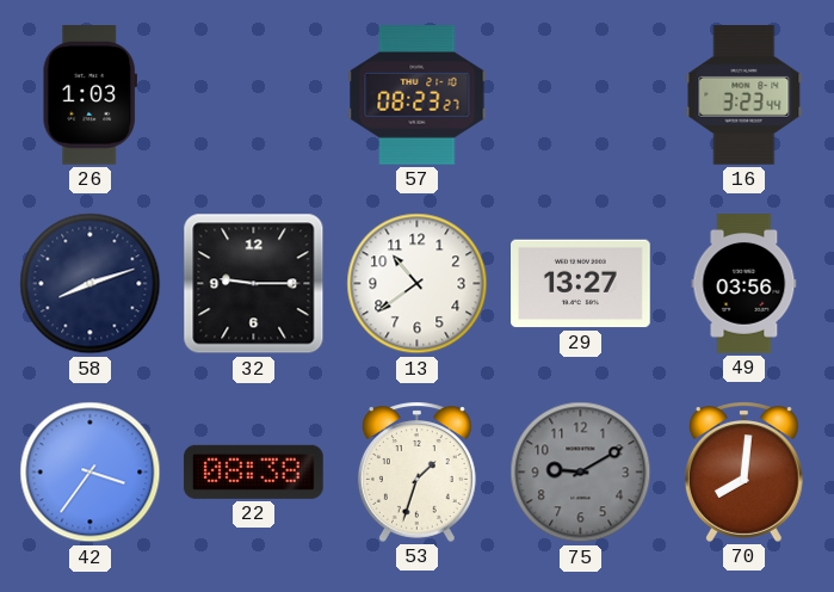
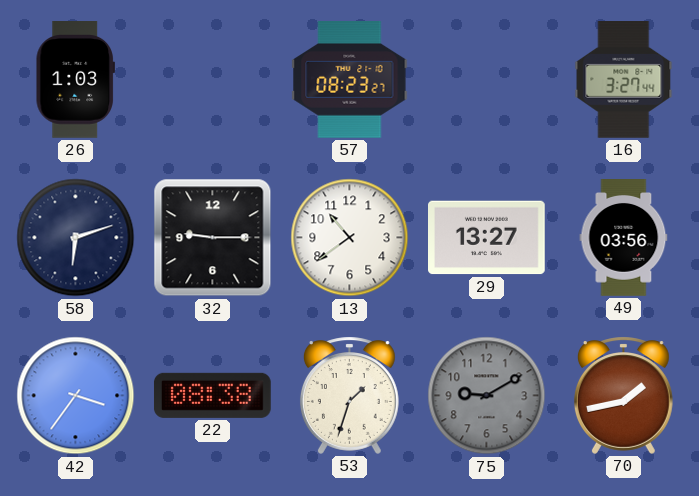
16: 3:23 -> 3:27 (624, 80)
58: 8:12 -> 6:12 (76, 238)
70: 8:01 -> 1:43 (623, 395)
